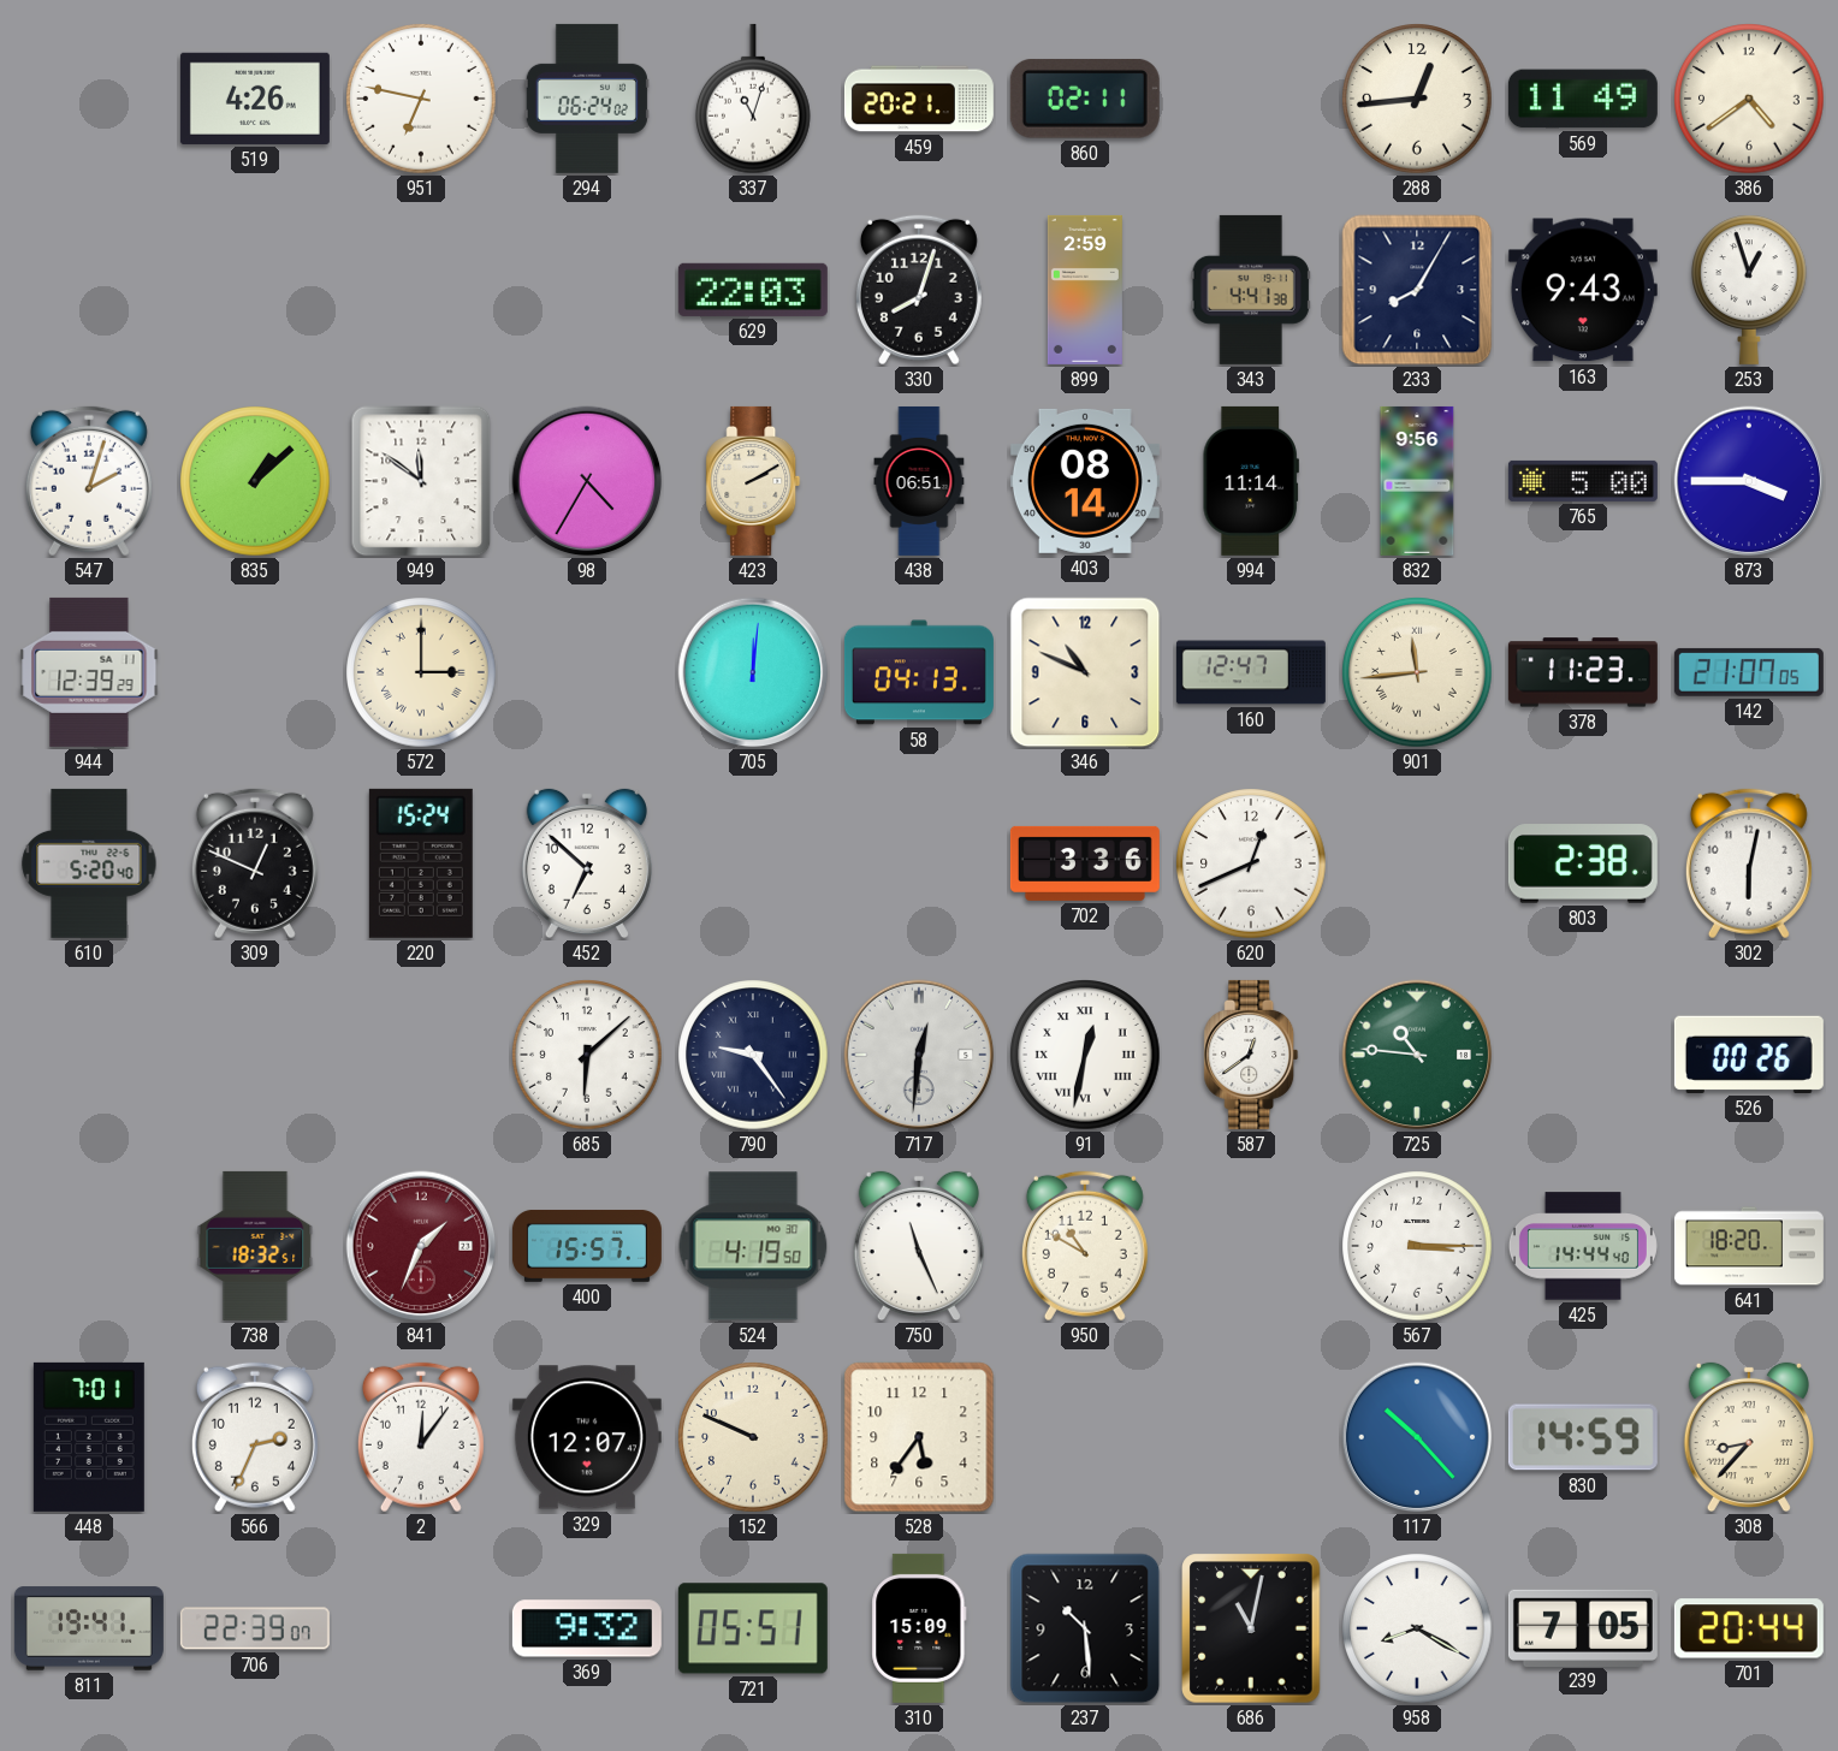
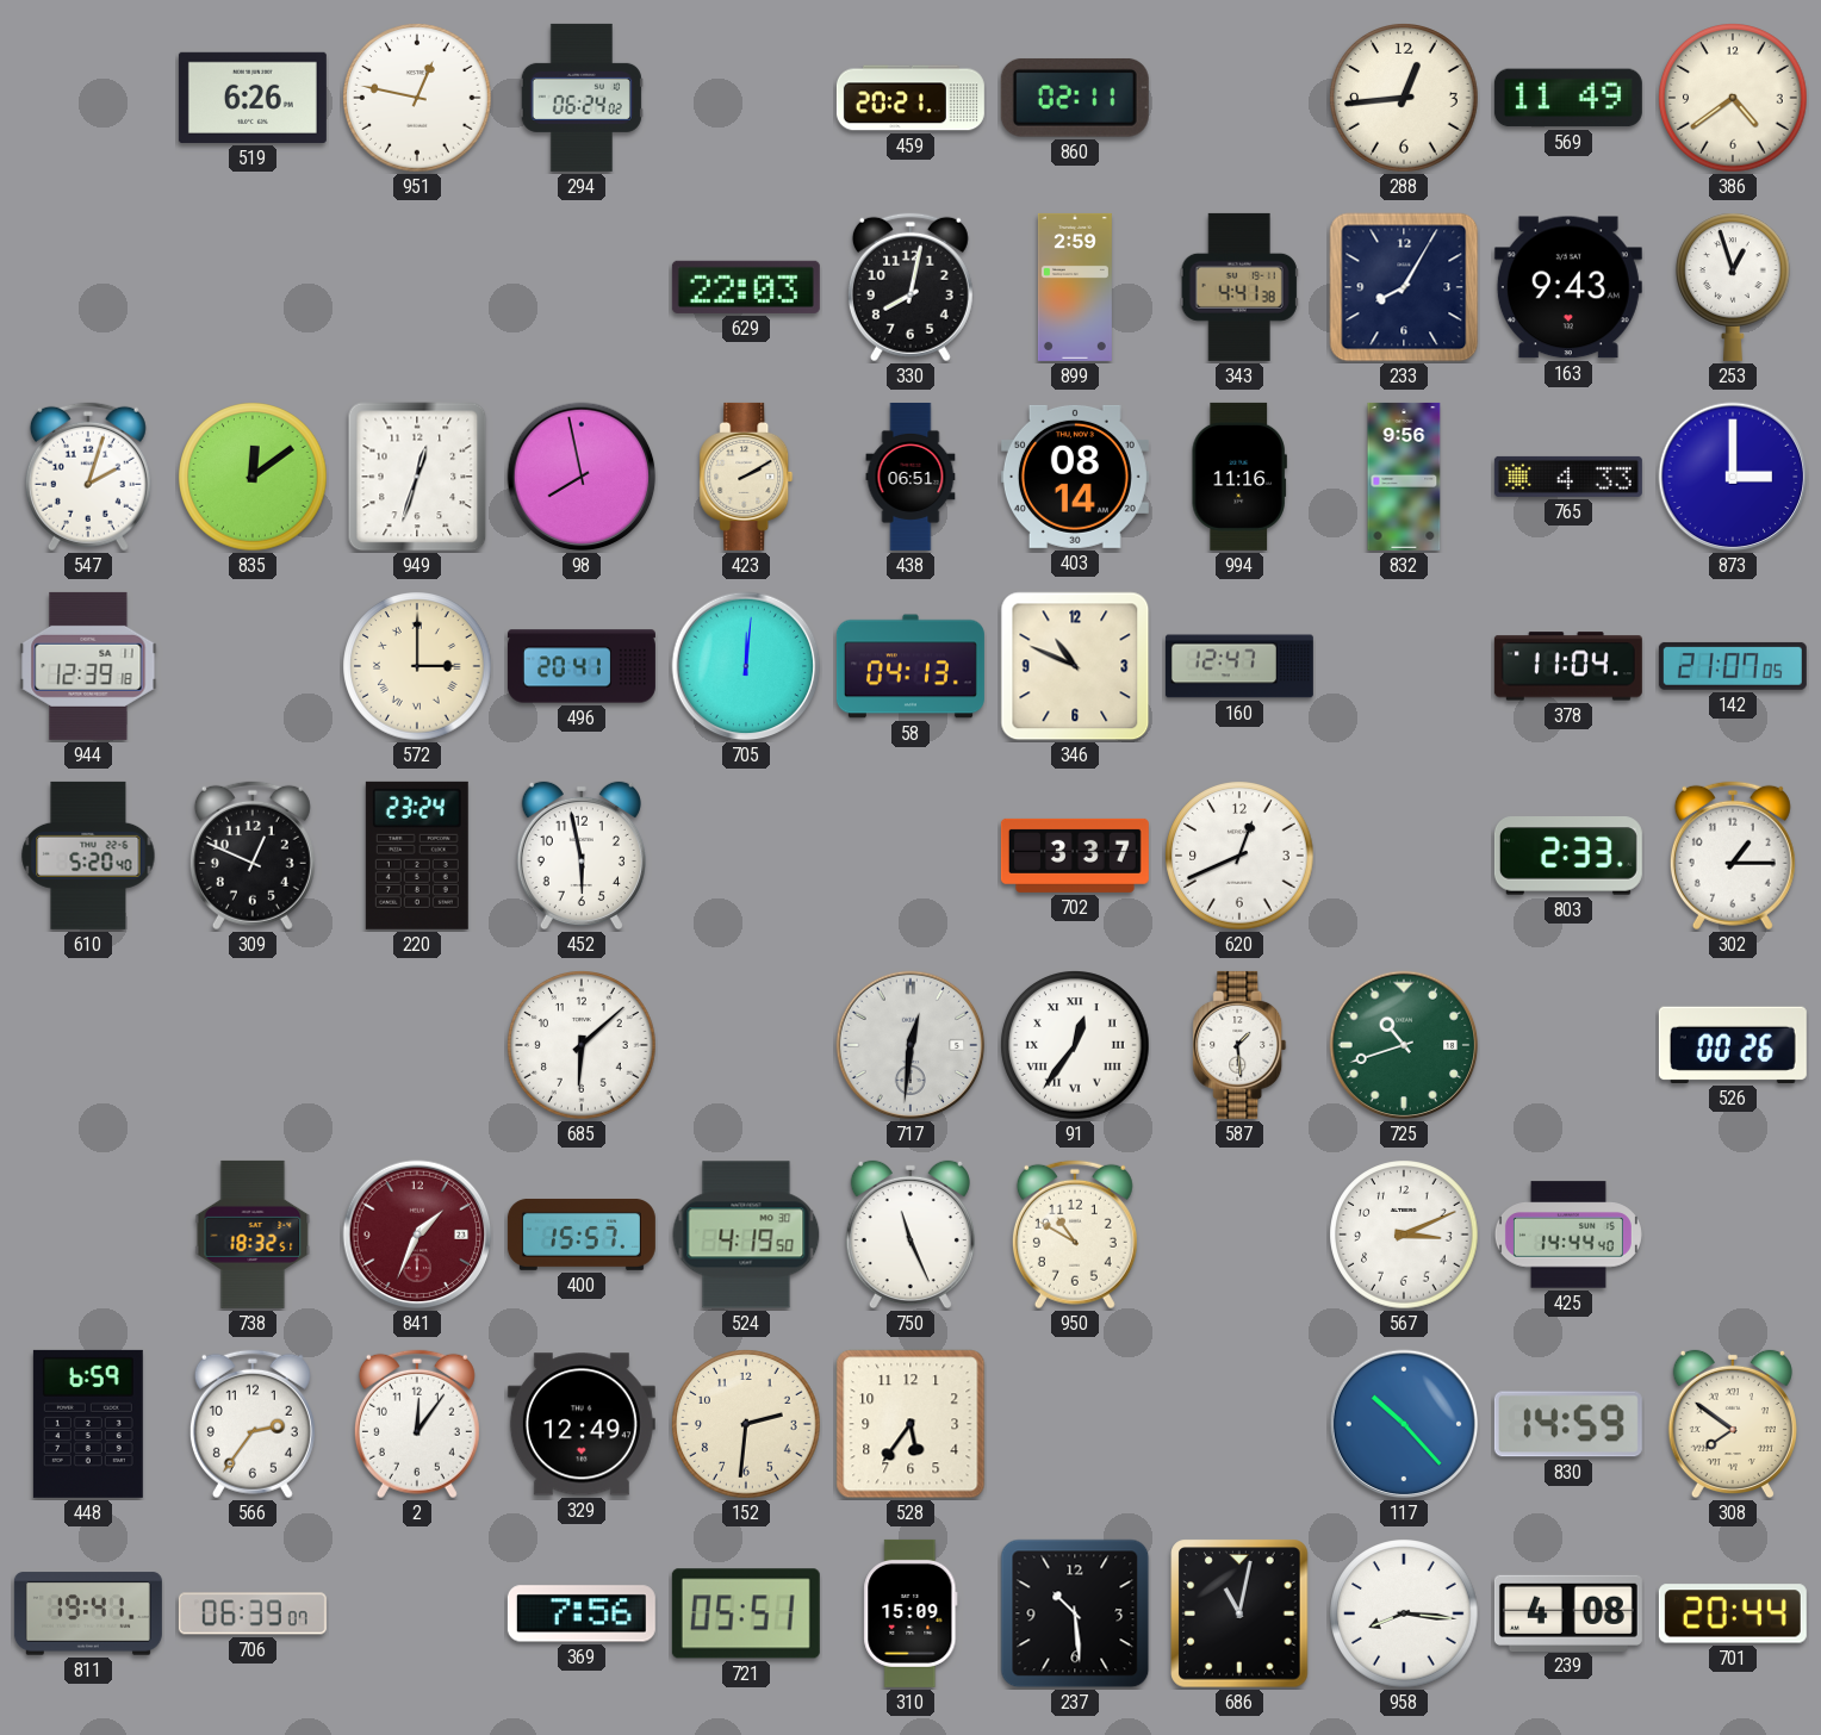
519: 4:26 -> 6:26 (253, 98)
951: 6:47 -> 12:47 (417, 98)
337: 11:03 -> none (754, 99)
330: 8:03 -> 8:02 (910, 287)
835: 1:08 -> 12:09 (253, 477)
949: 11:51 -> 12:33 (417, 477)
98: 4:35 -> 7:58 (582, 477)
994: 11:14 -> 11:16 (1239, 477)
765: 5:00 -> 4:33 (1568, 477)
873: 3:45 -> 3:00 (1733, 477)
944: 12:39:29 -> 12:39:18 (88, 666)
496: none -> 20:41 (582, 666)
901: 11:44 -> none (1417, 672)
378: 11:23 -> 11:04 (1568, 666)
220: 15:24 -> 23:24 (417, 856)
452: 6:52 -> 5:58 (582, 856)
702: 3:36 -> 3:37 (1075, 856)
803: 2:38 -> 2:33 (1568, 856)
302: 6:02 -> 1:15 (1733, 856)
790: 9:24 -> none (753, 1055)
91: 12:32 -> 12:36 (1075, 1045)
587: 12:39 -> 1:29 (1239, 1045)
725: 10:46 -> 10:42 (1404, 1045)
567: 3:15 -> 3:11 (1404, 1235)
641: 18:20 -> none (1749, 1246)
448: 7:01 -> 6:59 (88, 1424)
566: 2:34 -> 2:36 (253, 1424)
329: 12:07 -> 12:49 (582, 1424)
152: 9:49 -> 2:31 (746, 1424)
308: 8:37 -> 7:51 (1733, 1424)
706: 22:39 -> 06:39 (253, 1613)
369: 9:32 -> 7:56 (582, 1613)
958: 8:20 -> 8:16 (1404, 1613)
239: 7:05 -> 4:08 (1568, 1612)
